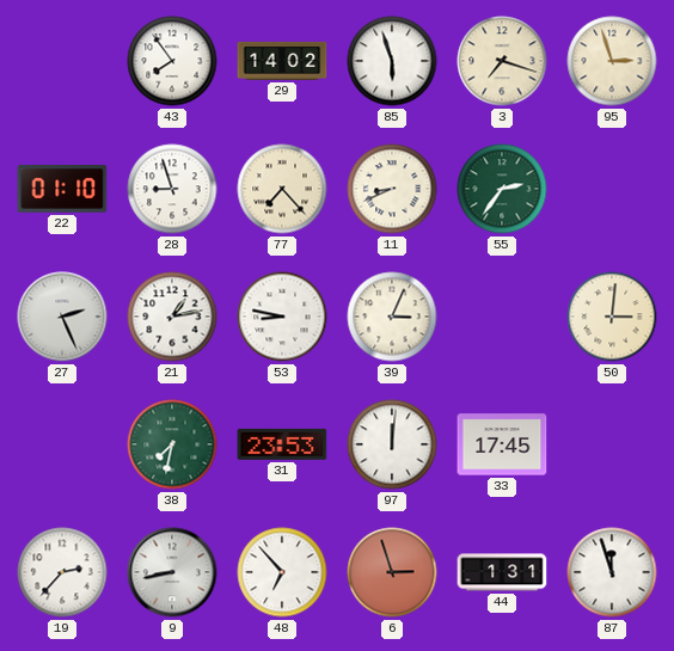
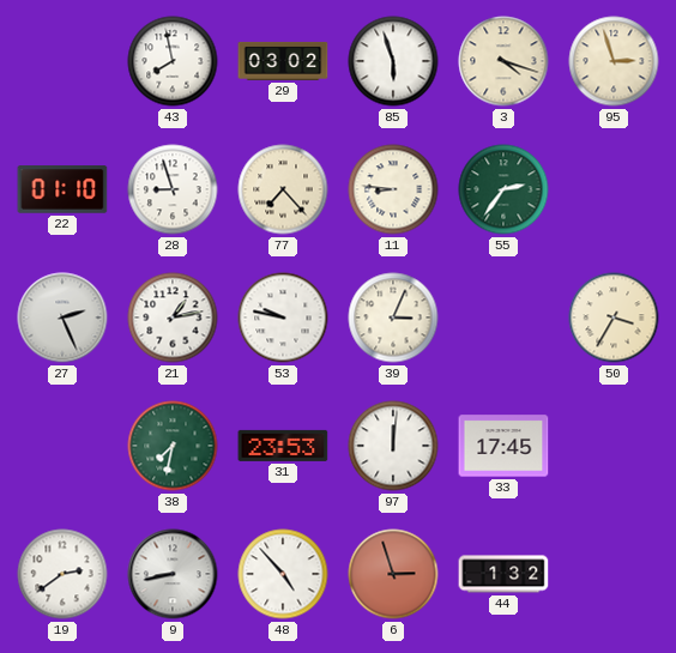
43: 7:54 -> 7:58 (173, 61)
29: 14:02 -> 03:02 (283, 61)
3: 7:18 -> 4:18 (503, 61)
11: 8:41 -> 8:46 (393, 189)
53: 8:47 -> 9:47 (283, 318)
50: 3:01 -> 3:35 (614, 318)
19: 2:37 -> 2:39 (62, 574)
48: 6:53 -> 4:53 (283, 574)
44: 1:31 -> 1:32 (503, 574)
87: 11:57 -> none (612, 572)
